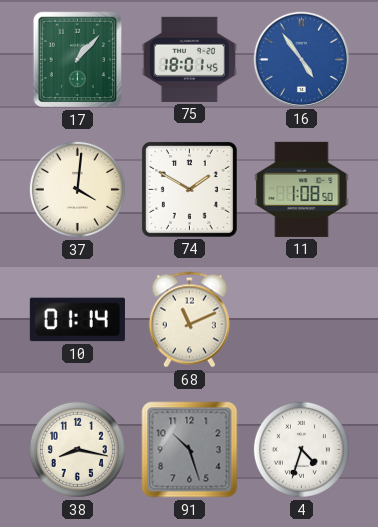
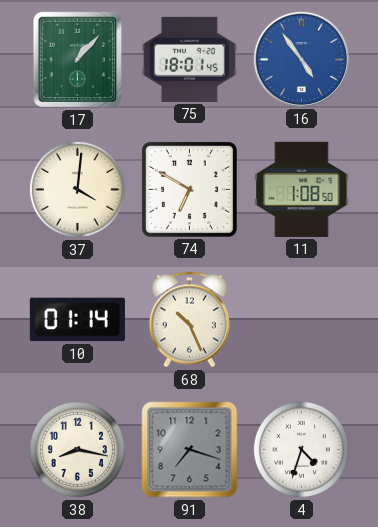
74: 1:50 -> 6:50 (189, 189)
68: 11:11 -> 10:26 (189, 320)
91: 10:27 -> 7:18 (190, 450)
